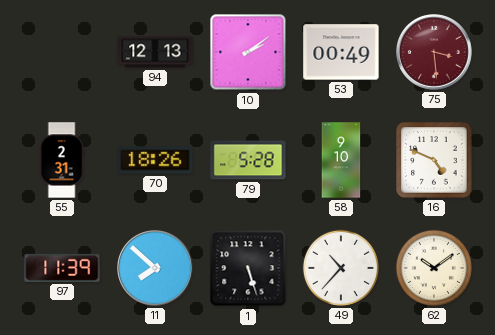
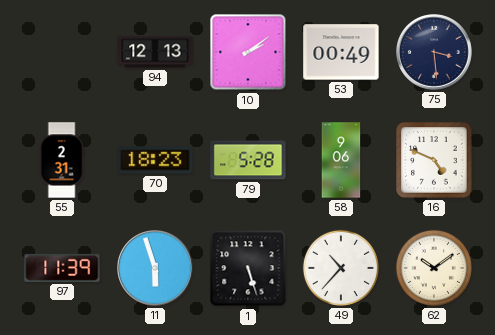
75 dial: burgundy -> navy (435, 53)
70: 18:26 -> 18:23 (155, 160)
58: 9:10 -> 9:06 (341, 160)
11: 7:52 -> 5:57 (156, 269)
